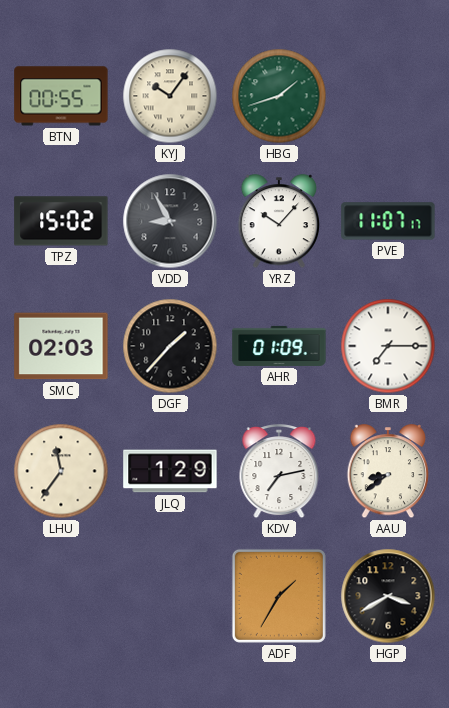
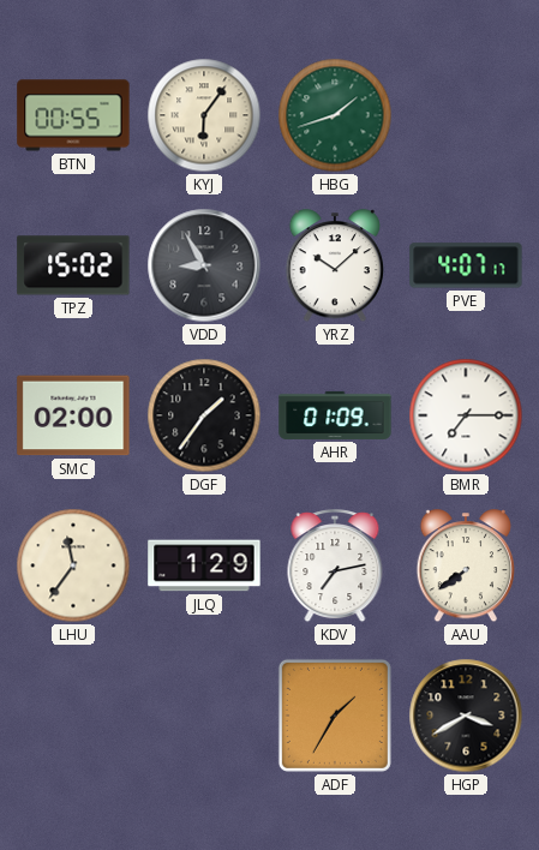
KYJ: 10:06 -> 6:06 (204, 115)
YRZ: 10:07 -> 10:08 (335, 267)
PVE: 11:07 -> 4:07 (466, 265)
SMC: 02:03 -> 02:00 (73, 415)
DGF: 1:37 -> 1:36 (204, 415)
AAU: 8:39 -> 7:39 (466, 567)
